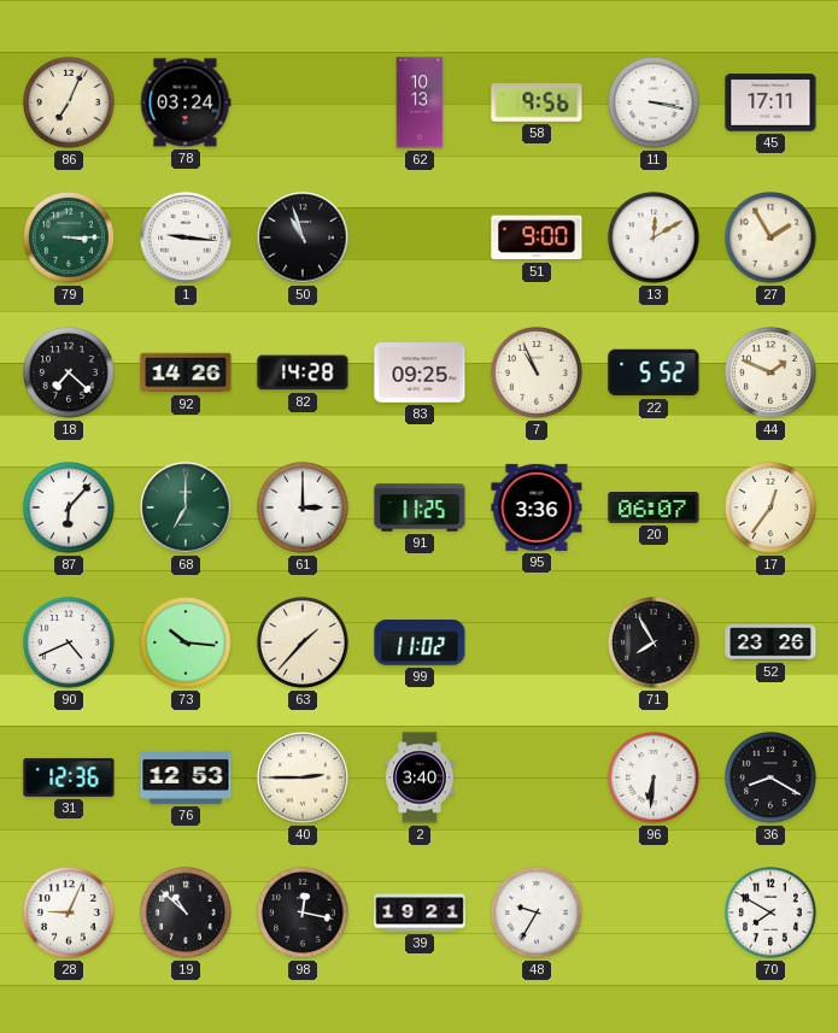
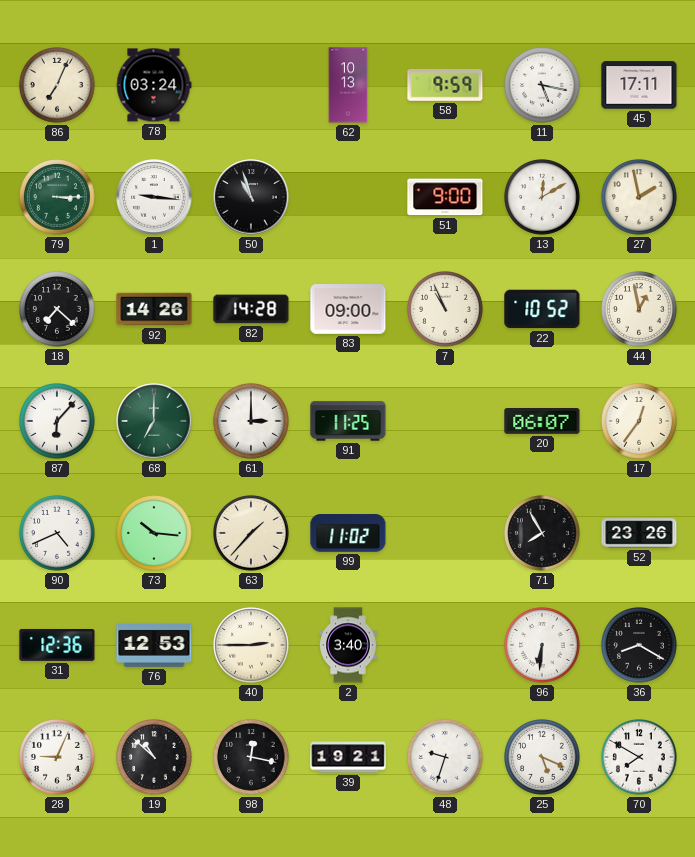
58: 9:56 -> 9:59 (445, 85)
11: 3:17 -> 5:17 (543, 86)
27: 1:55 -> 1:58 (640, 198)
83: 09:25 -> 09:00 (348, 309)
22: 5:52 -> 10:52 (542, 309)
44: 1:49 -> 12:58 (640, 310)
95: 3:36 -> none (537, 507)
48: 9:35 -> 9:33 (446, 758)
25: none -> 5:19 (543, 758)
